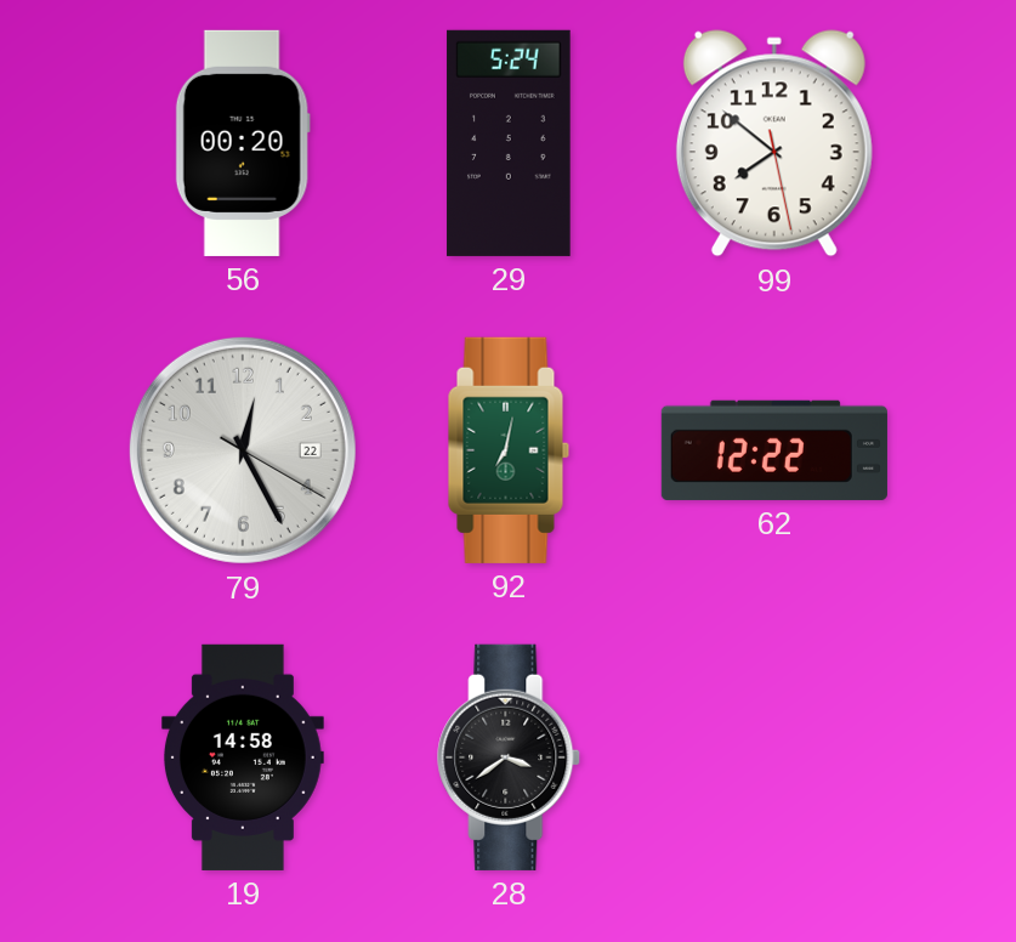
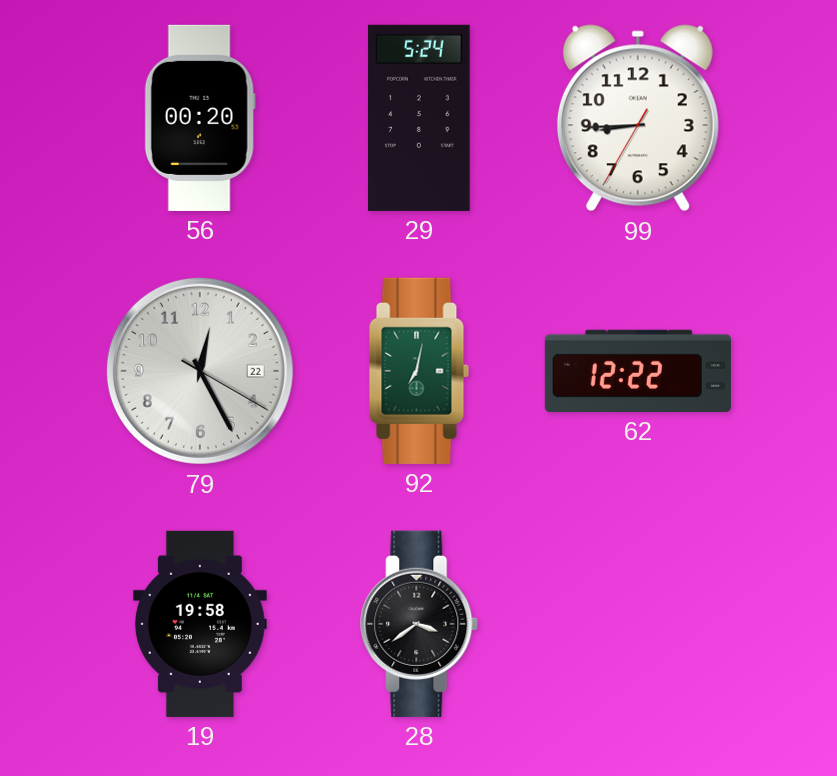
99: 7:51 -> 8:44 (638, 118)
19: 14:58 -> 19:58 (200, 624)
